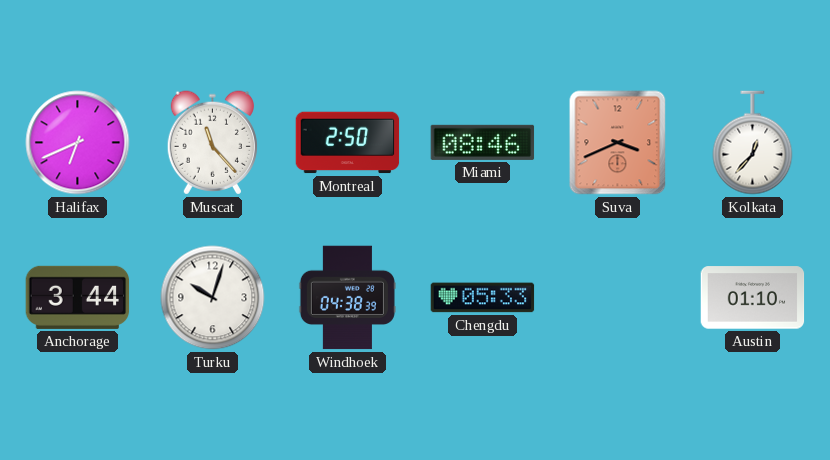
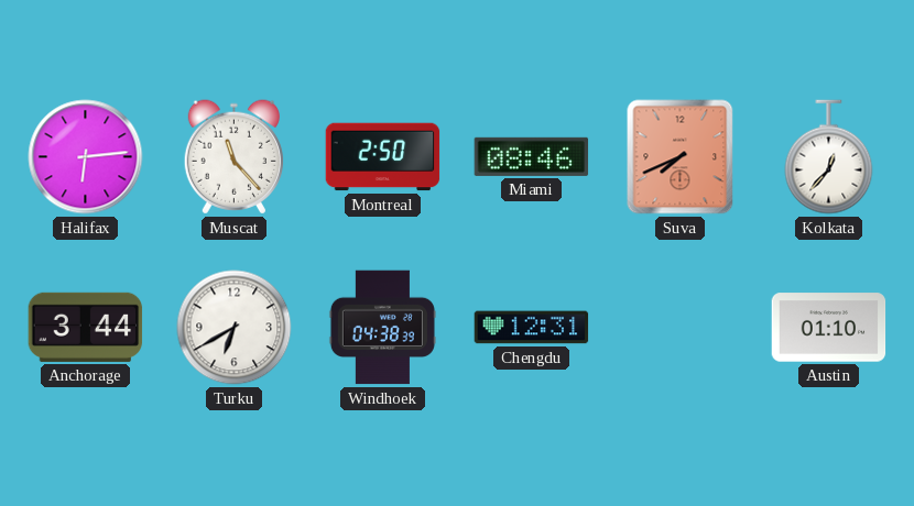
Halifax: 6:41 -> 6:14 (86, 157)
Suva: 3:41 -> 7:41 (681, 157)
Turku: 10:03 -> 6:40 (235, 328)
Chengdu: 05:33 -> 12:31 (532, 328)
